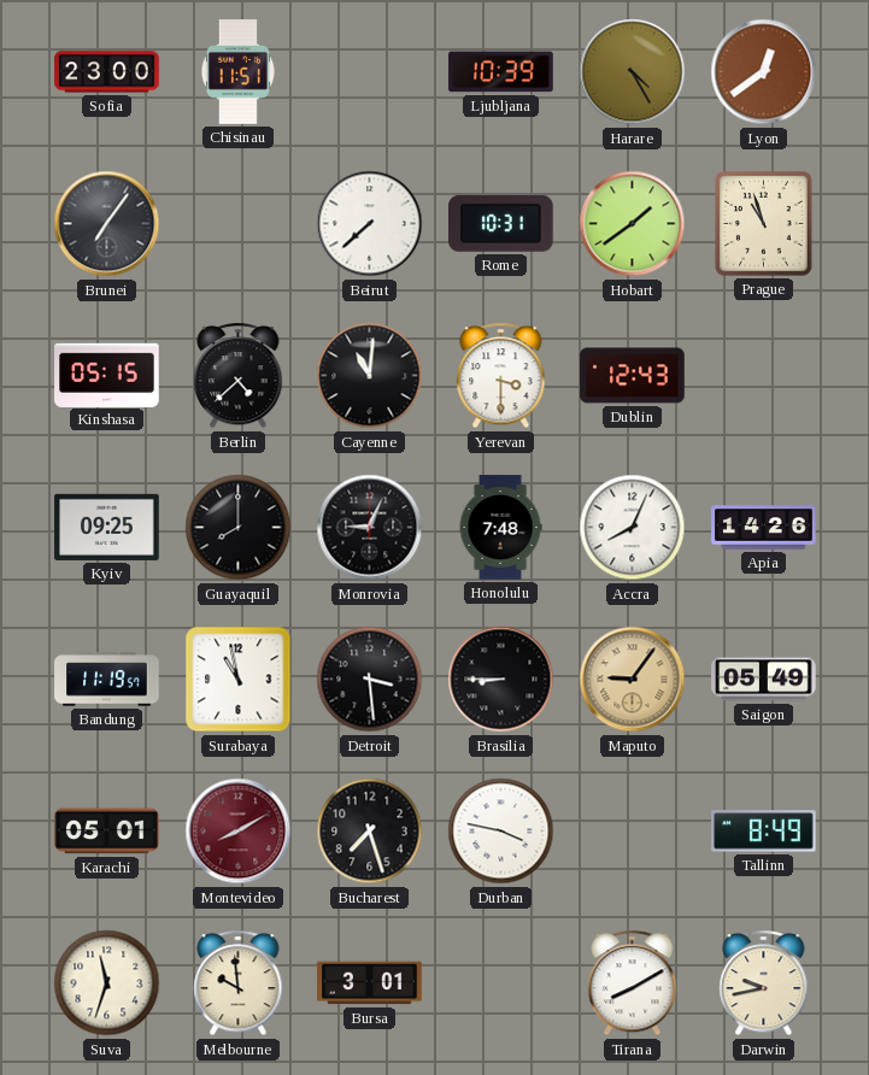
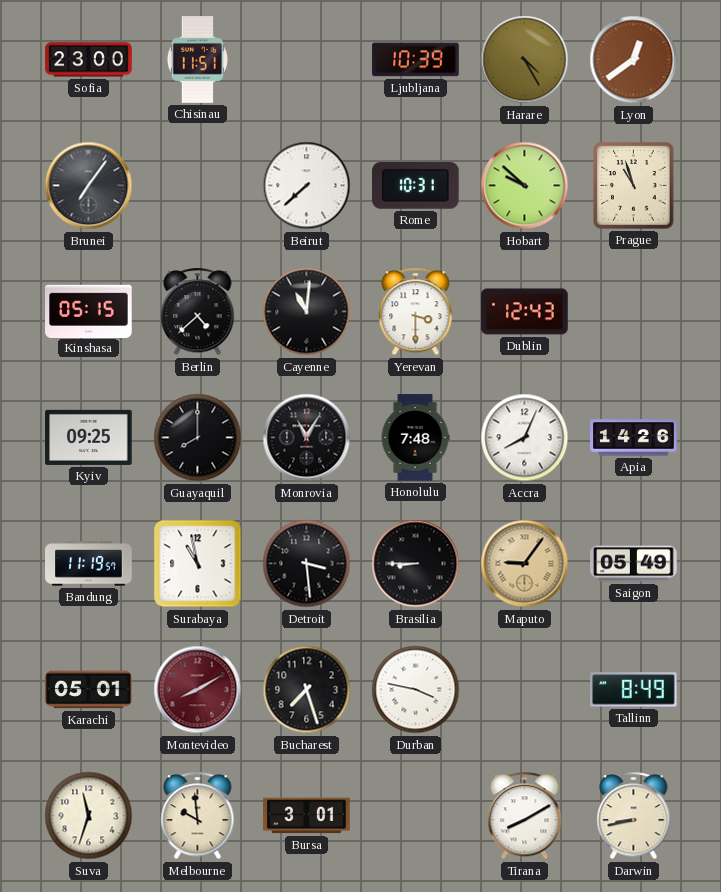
Hobart: 1:39 -> 9:52 (525, 186)
Monrovia: 9:04 -> 11:05 (307, 438)
Darwin: 9:43 -> 8:43 (634, 816)
